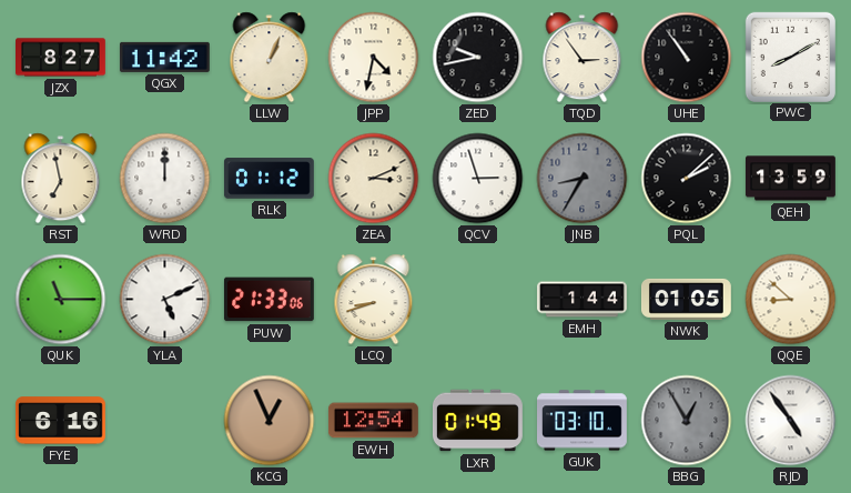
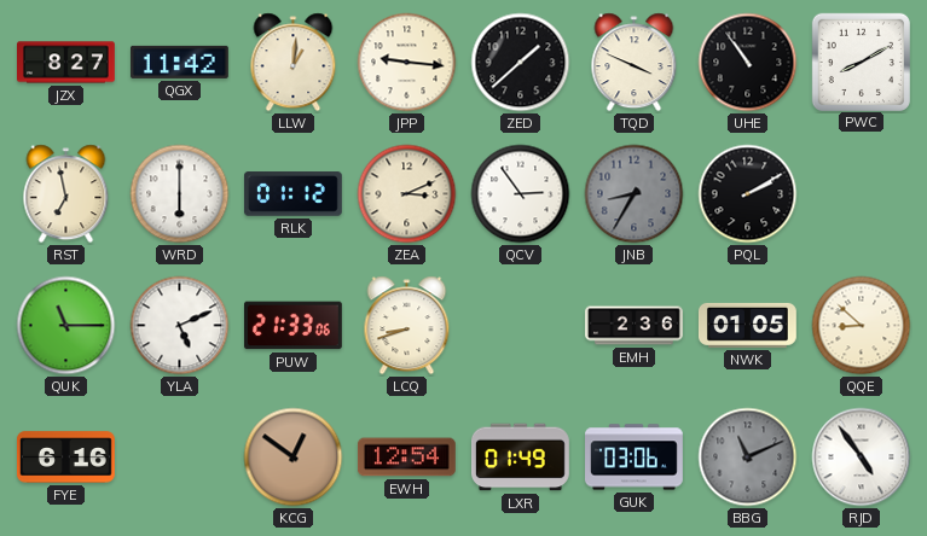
LLW: 1:04 -> 1:01 (294, 63)
JPP: 4:32 -> 9:16 (407, 63)
ZED: 9:43 -> 1:38 (521, 63)
TQD: 2:54 -> 3:49 (635, 63)
WRD: 12:00 -> 6:00 (180, 194)
QCV: 2:57 -> 2:54 (521, 194)
PQL: 2:08 -> 2:10 (748, 194)
QEH: 13:59 -> none (790, 179)
EMH: 1:44 -> 2:36 (635, 326)
KCG: 12:56 -> 12:51 (294, 458)
GUK: 03:10 -> 03:06 (635, 458)
BBG: 12:55 -> 11:11 (748, 458)
